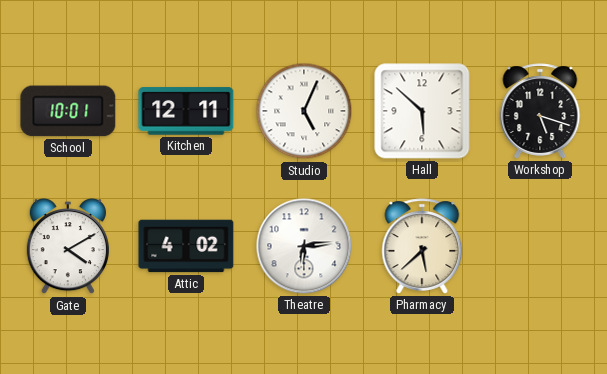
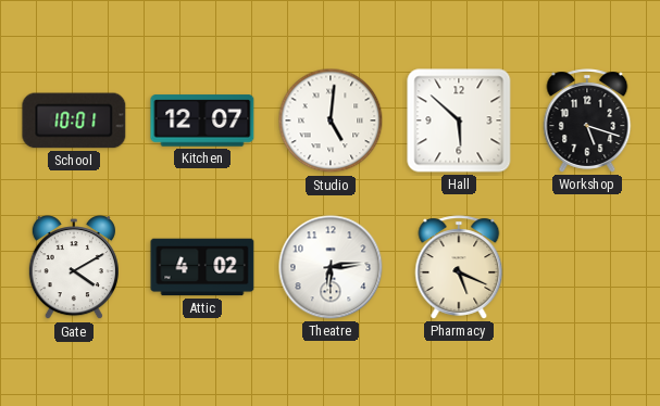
Kitchen: 12:11 -> 12:07 (202, 120)
Studio: 5:04 -> 5:01 (331, 120)
Pharmacy: 5:38 -> 5:19 (459, 267)
